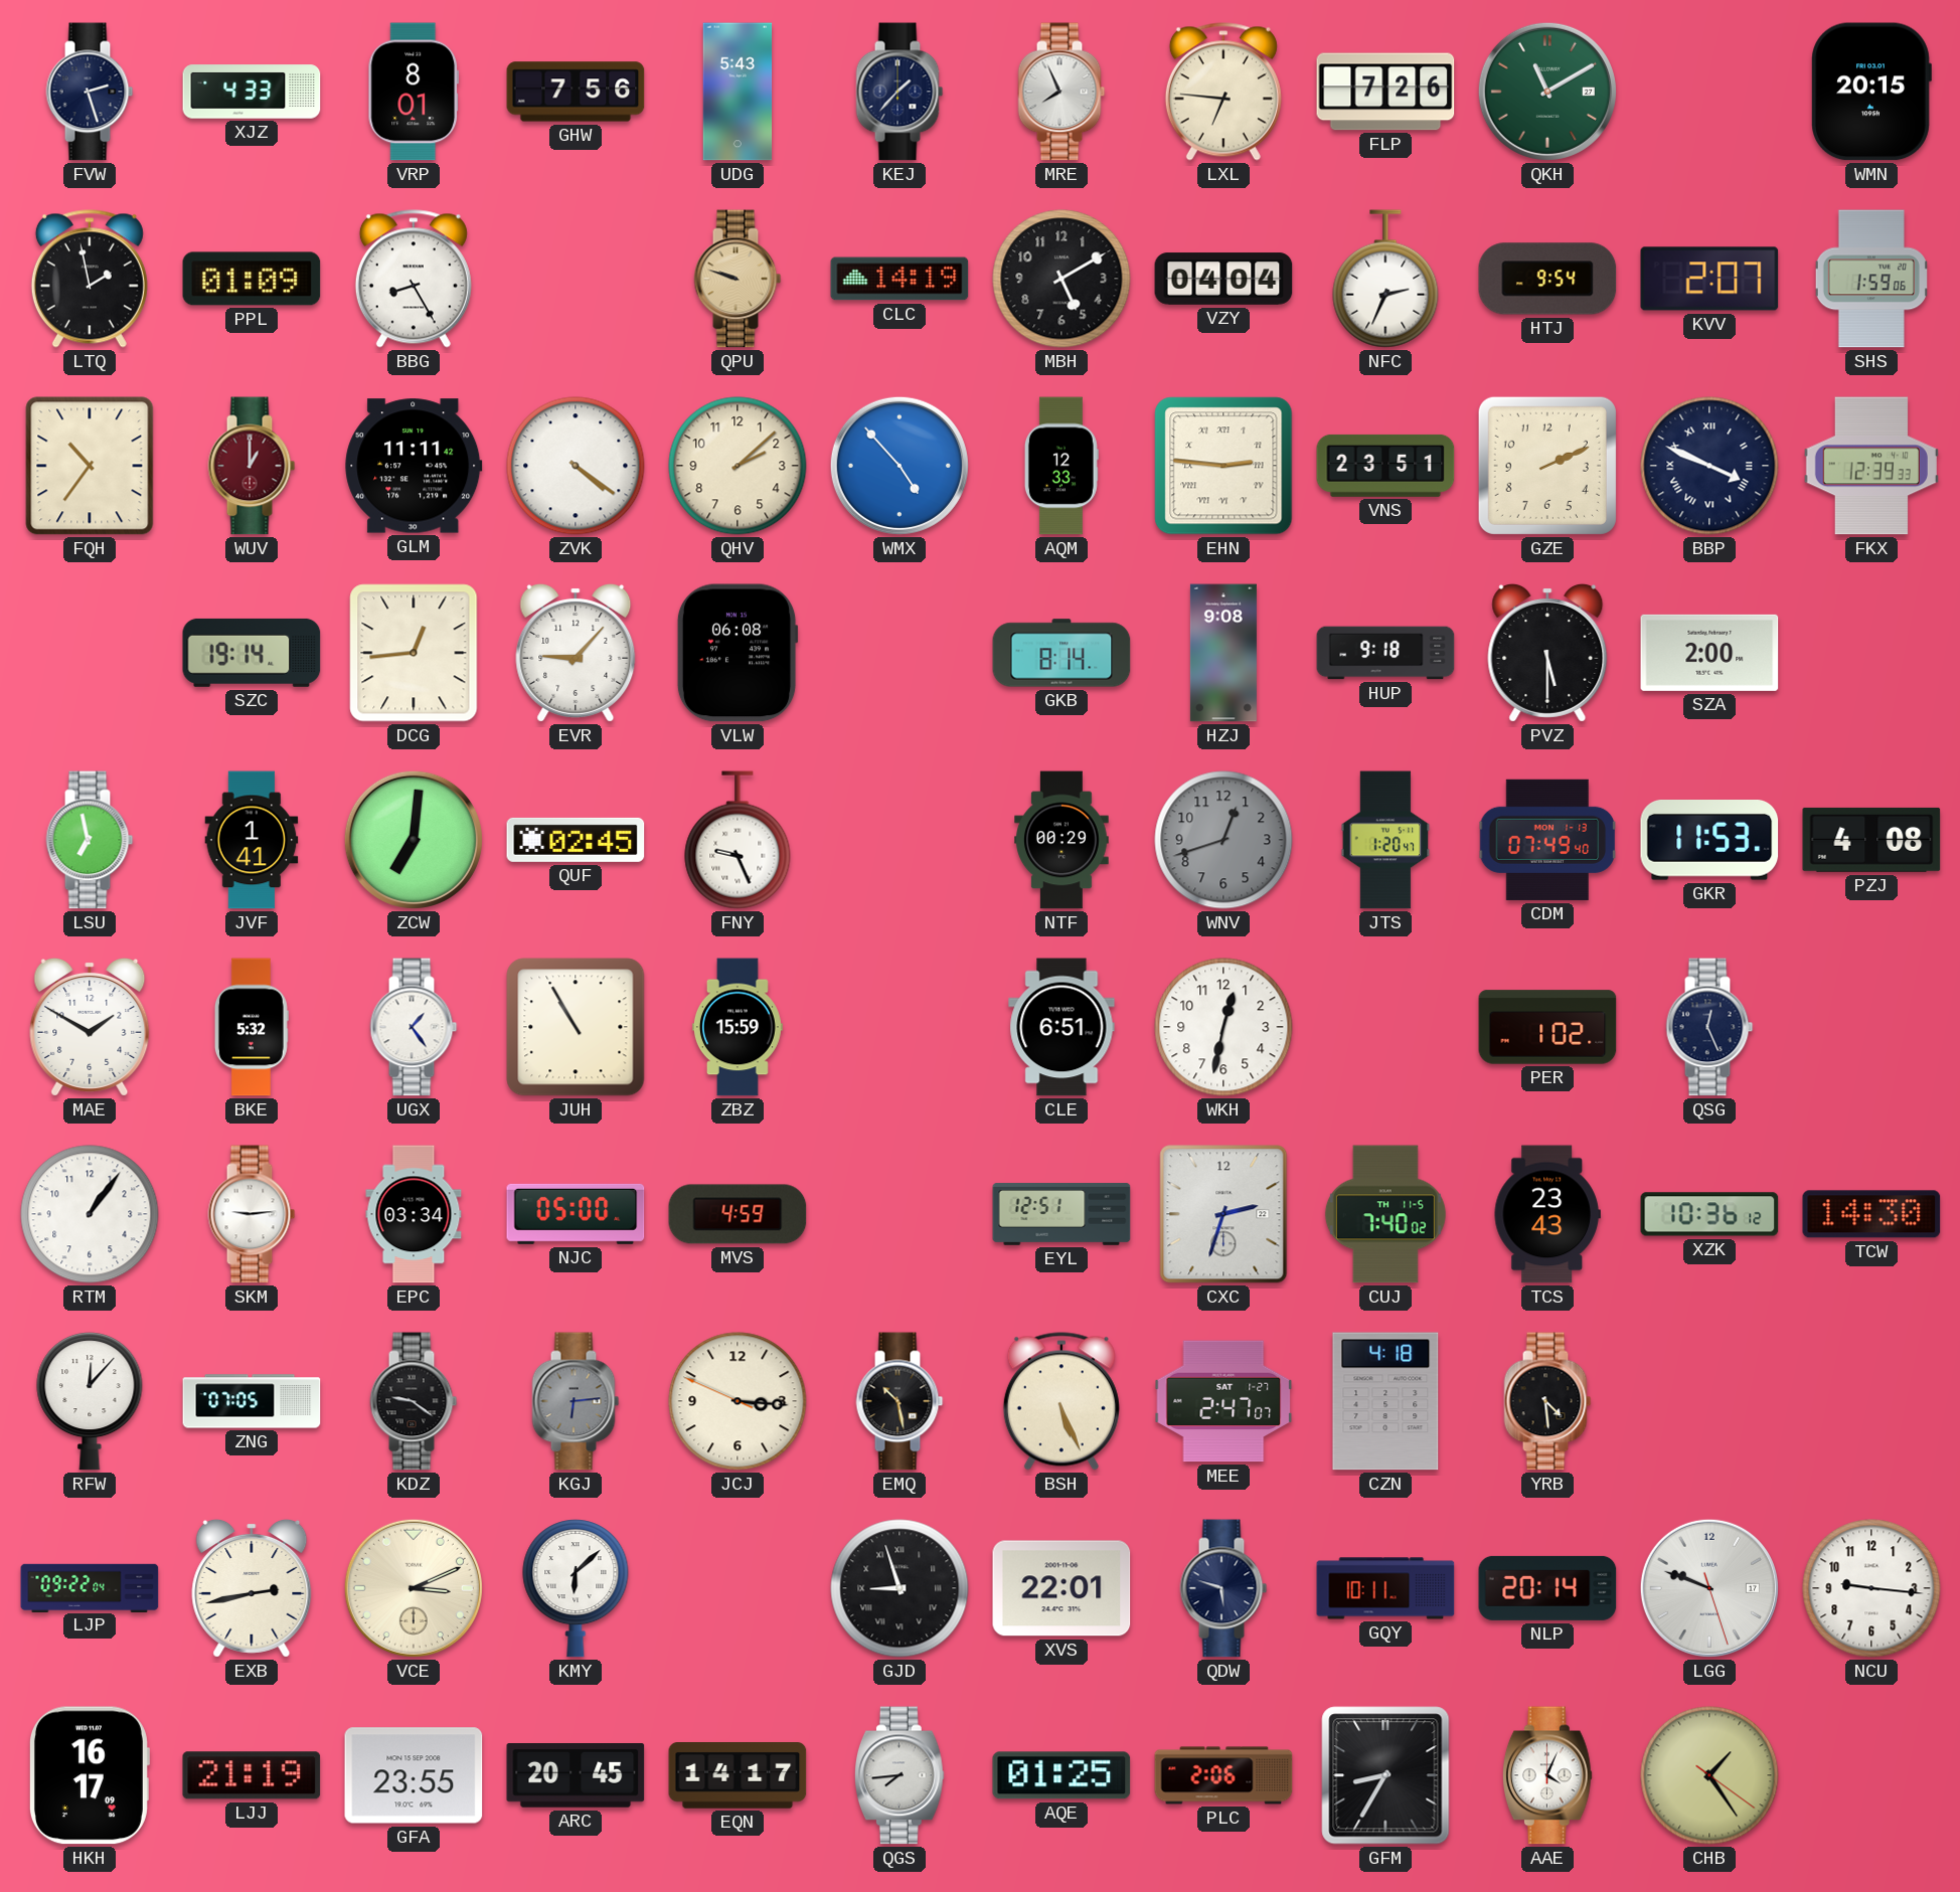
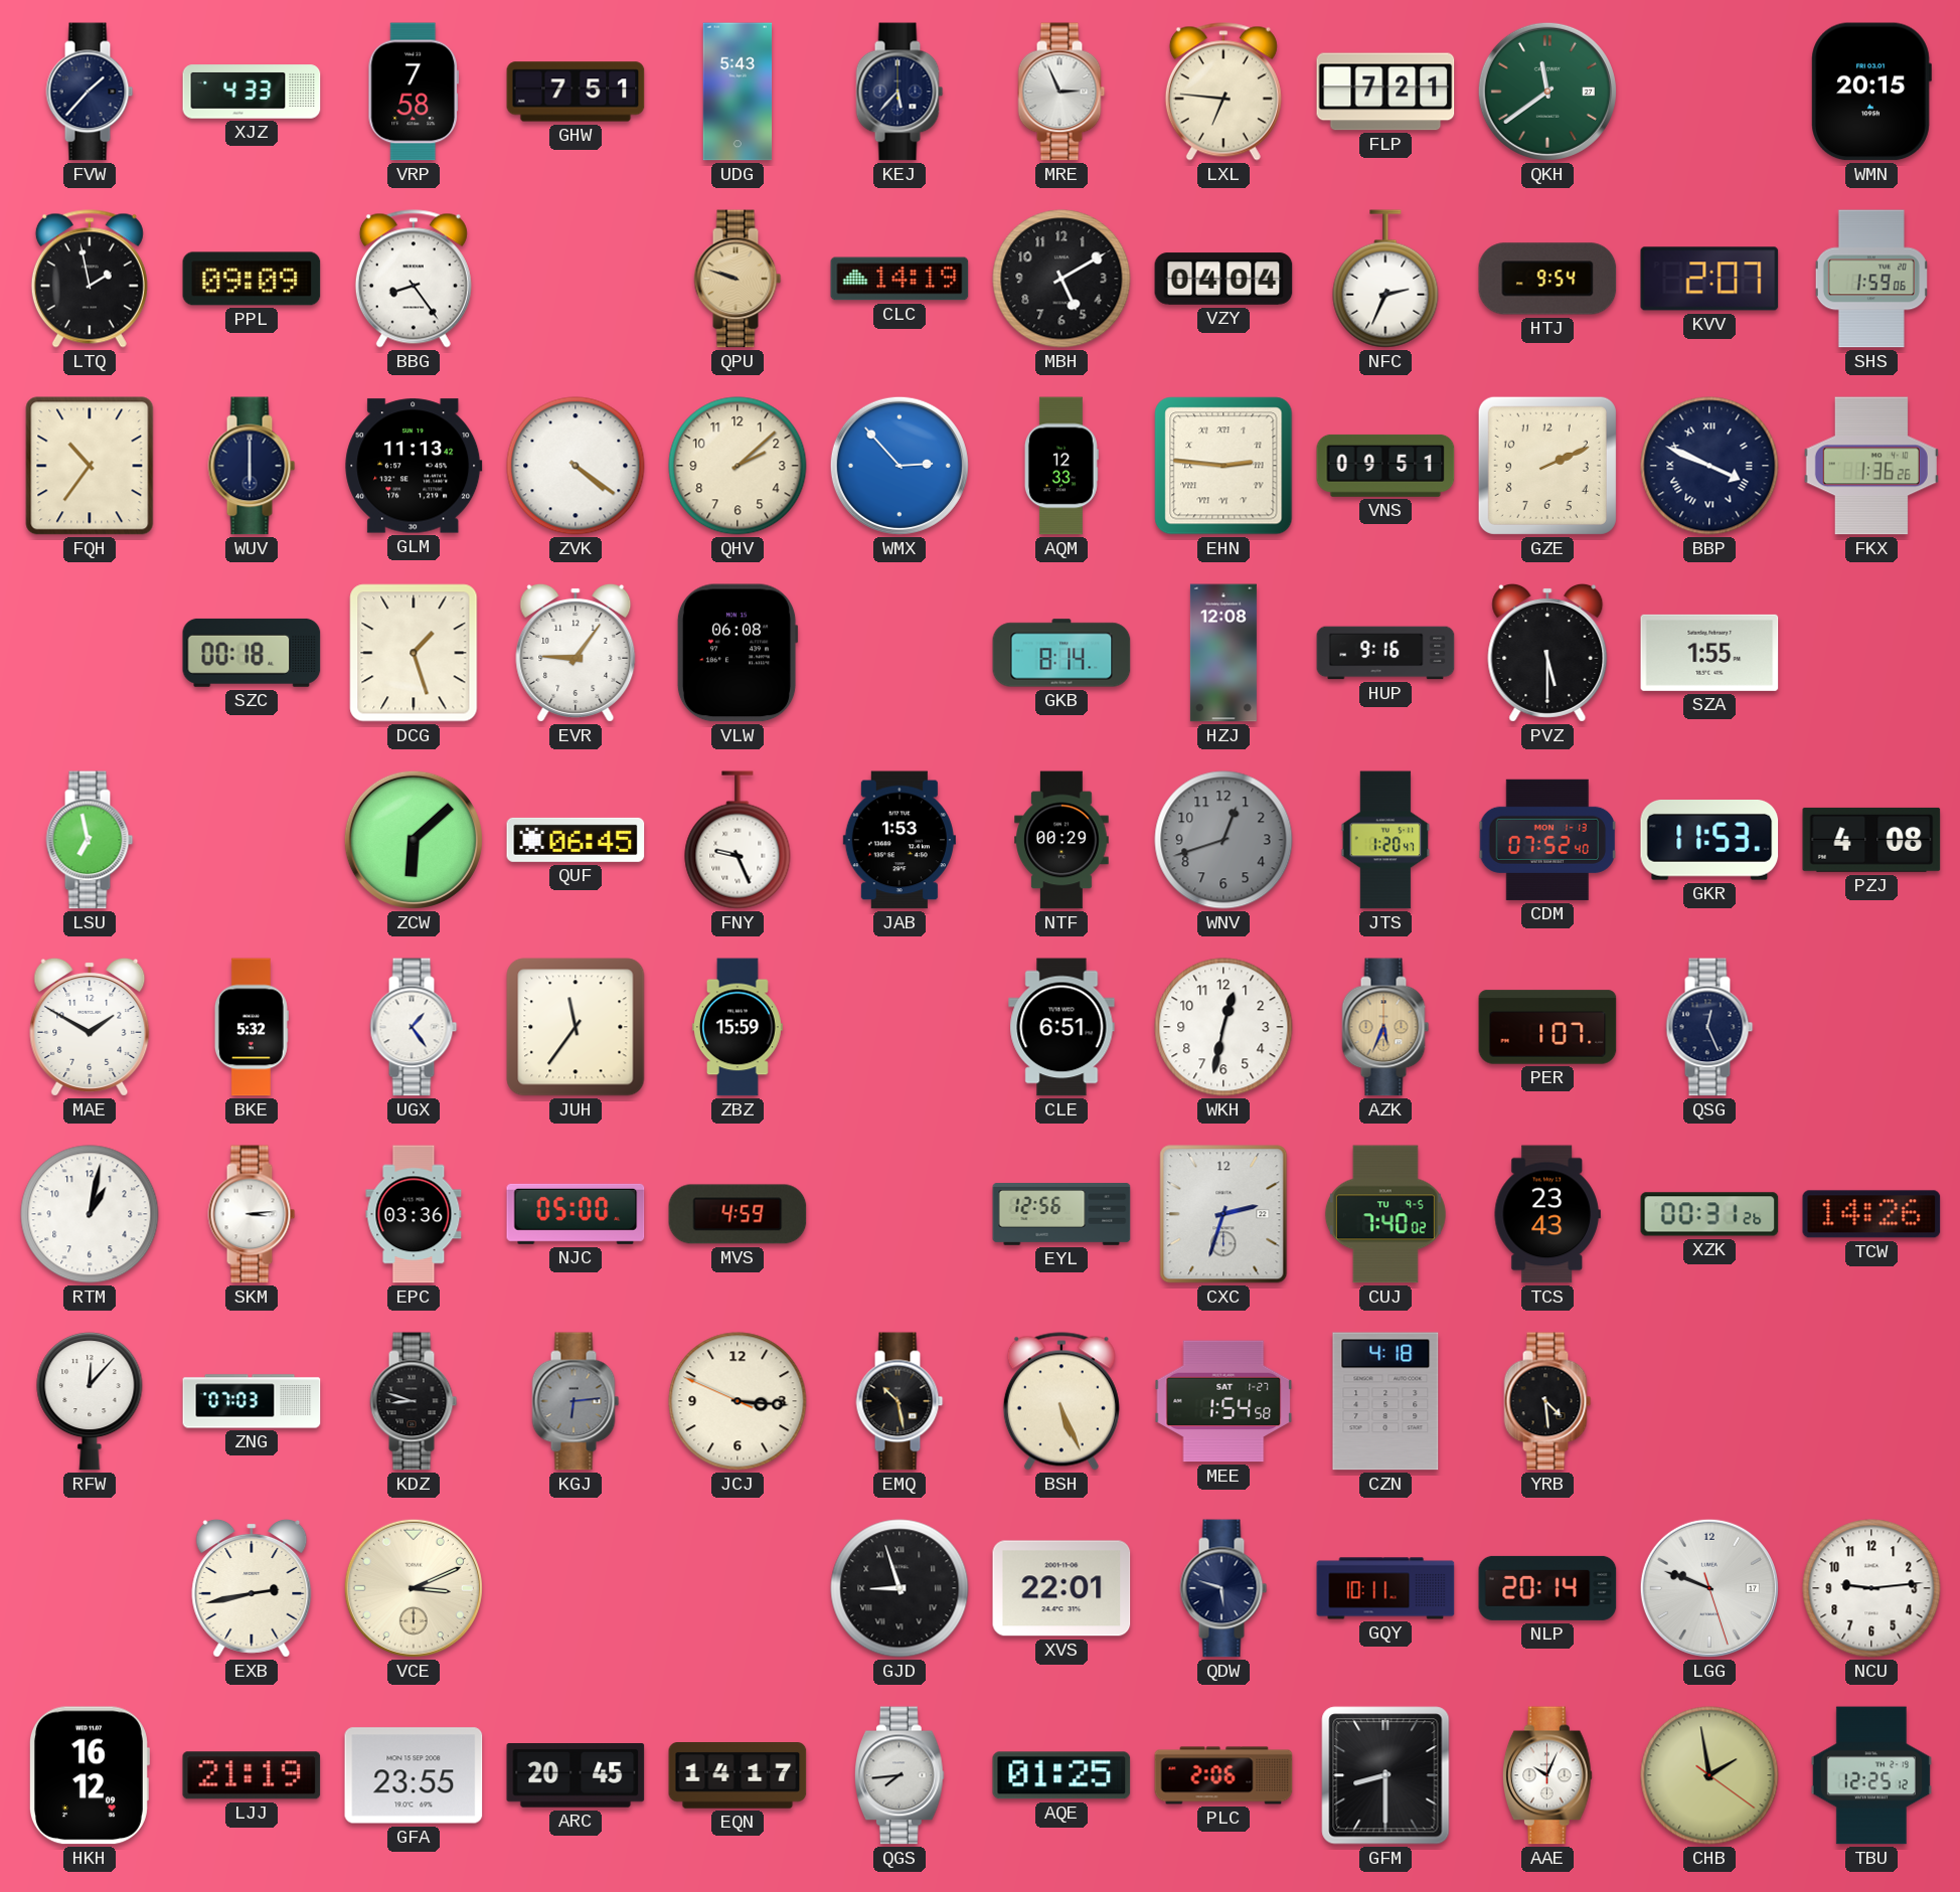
FVW: 2:27 -> 1:37 (90, 92)
VRP: 8:01 -> 7:58 (413, 92)
GHW: 7:56 -> 7:51 (576, 92)
KEJ: 1:37 -> 5:37 (900, 92)
MRE: 7:56 -> 2:56 (1061, 92)
FLP: 7:26 -> 7:21 (1385, 92)
QKH: 11:10 -> 11:39 (1547, 92)
PPL: 01:09 -> 09:09 (252, 279)
BBG: 8:25 -> 8:24 (414, 279)
WUV: 1:00 -> 6:00 (252, 466)
WUV dial: burgundy -> navy (252, 466)
GLM: 11:11 -> 11:13 (414, 466)
WMX: 4:53 -> 2:53 (900, 466)
VNS: 23:51 -> 09:51 (1385, 466)
FKX: 12:39 -> 1:36 (1871, 466)
SZC: 19:14 -> 00:18 (252, 653)
DCG: 12:44 -> 1:27 (414, 653)
EVR: 9:07 -> 9:06 (576, 653)
HZJ: 9:08 -> 12:08 (1223, 653)
HUP: 9:18 -> 9:16 (1385, 653)
SZA: 2:00 -> 1:55 (1709, 653)
JVF: 1:41 -> none (252, 840)
ZCW: 7:01 -> 6:08 (414, 840)
QUF: 02:45 -> 06:45 (576, 840)
JAB: none -> 1:53 (900, 840)
CDM: 07:49 -> 07:52 (1547, 840)
JUH: 10:55 -> 11:36 (576, 1027)
AZK: none -> 5:34 (1385, 1027)
PER: 1:02 -> 1:07 (1547, 1027)
RTM: 1:06 -> 1:02 (90, 1214)
SKM: 9:14 -> 3:14 (252, 1214)
EPC: 03:34 -> 03:36 (414, 1214)
EYL: 12:51 -> 12:56 (1061, 1214)
CUJ date: TH 11-5 -> TU 9-5 (1385, 1214)
XZK: 10:36 -> 00:31 (1709, 1214)
TCW: 14:30 -> 14:26 (1871, 1214)
ZNG: 07:05 -> 07:03 (252, 1401)
KDZ: 9:21 -> 8:48 (414, 1401)
MEE: 2:47 -> 1:54 (1223, 1401)
LJP: 09:22 -> none (90, 1587)
KMY: 6:08 -> none (576, 1588)
NCU: 9:16 -> 9:14 (1871, 1588)
HKH: 16:17 -> 16:12 (89, 1775)
GFM: 8:35 -> 8:30 (1385, 1775)
AAE: 4:04 -> 10:04 (1547, 1775)
CHB: 1:24 -> 1:58 (1709, 1775)
TBU: none -> 12:25 (1871, 1775)
